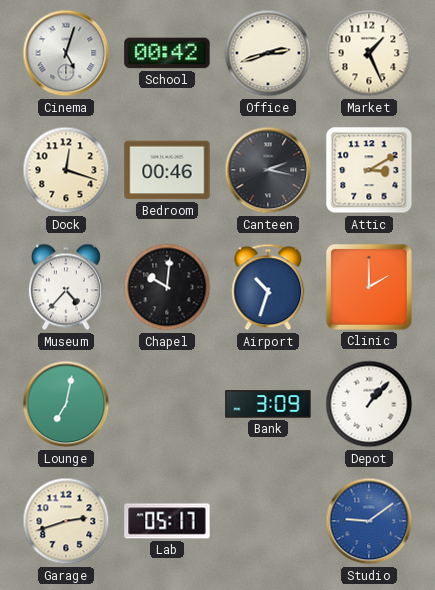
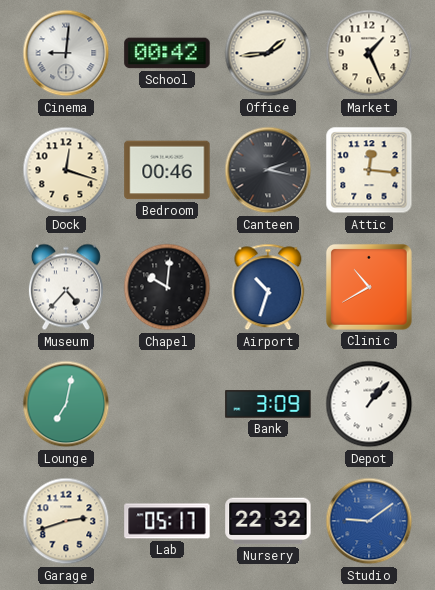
Cinema: 5:03 -> 9:01 (66, 53)
Office: 2:42 -> 1:44 (268, 53)
Attic: 3:10 -> 12:16 (369, 170)
Clinic: 2:00 -> 10:40 (369, 287)
Nursery: none -> 22:32 (268, 521)
